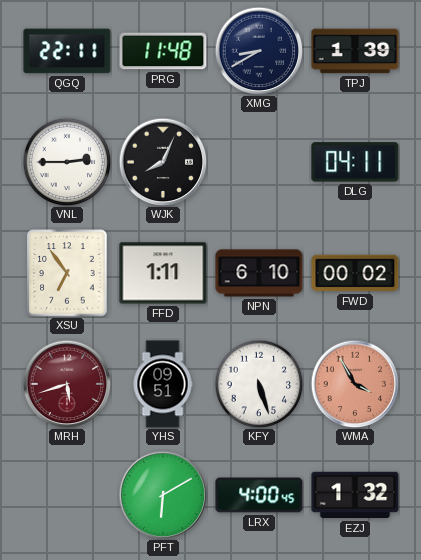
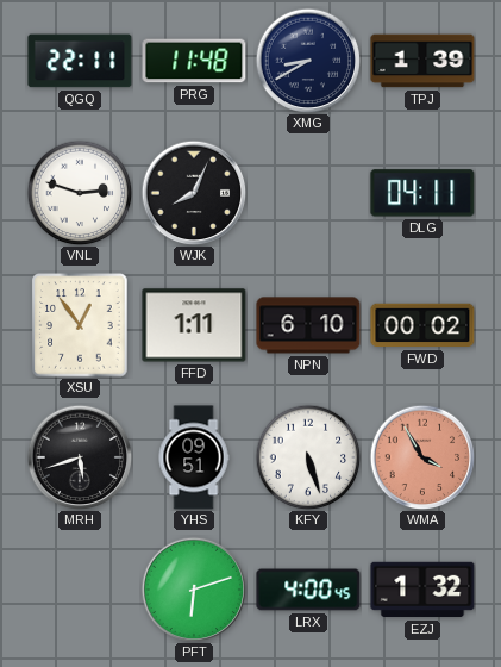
VNL: 2:45 -> 2:48 (80, 193)
XSU: 6:54 -> 12:54 (80, 325)
MRH dial: burgundy -> black (80, 457)
PFT: 6:10 -> 6:12 (194, 590)
